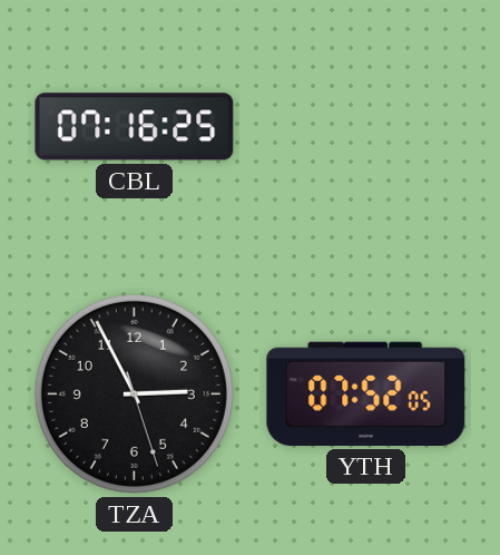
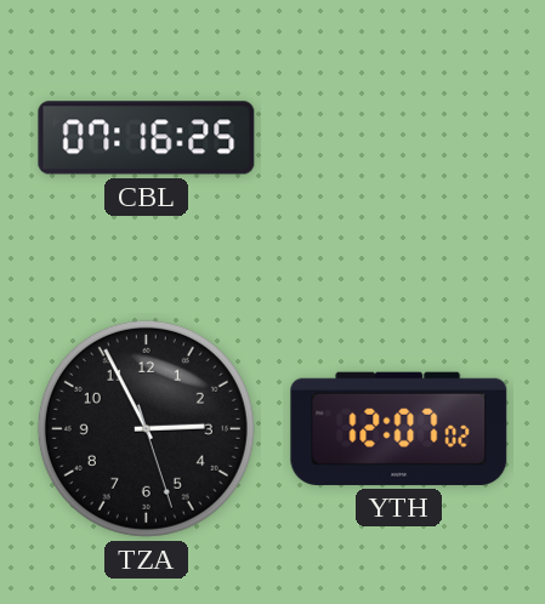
YTH: 07:52 -> 12:07 (399, 428)
